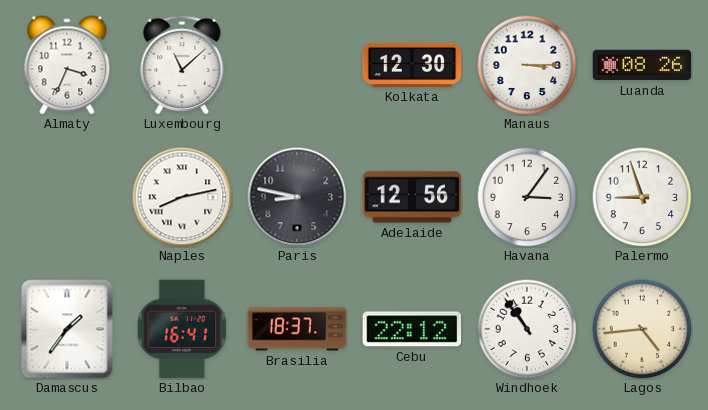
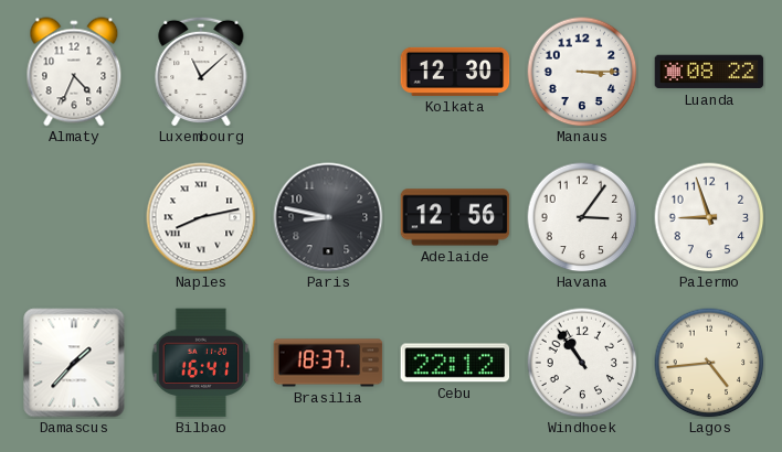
Almaty: 3:34 -> 4:34 (74, 72)
Luanda: 08:26 -> 08:22 (709, 72)
Damascus: 1:36 -> 1:37 (74, 363)
